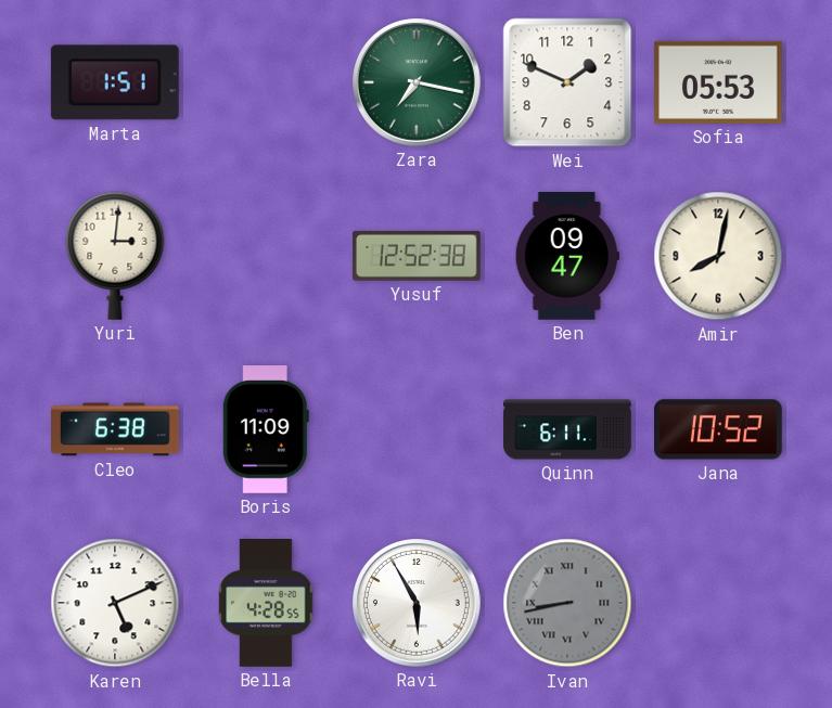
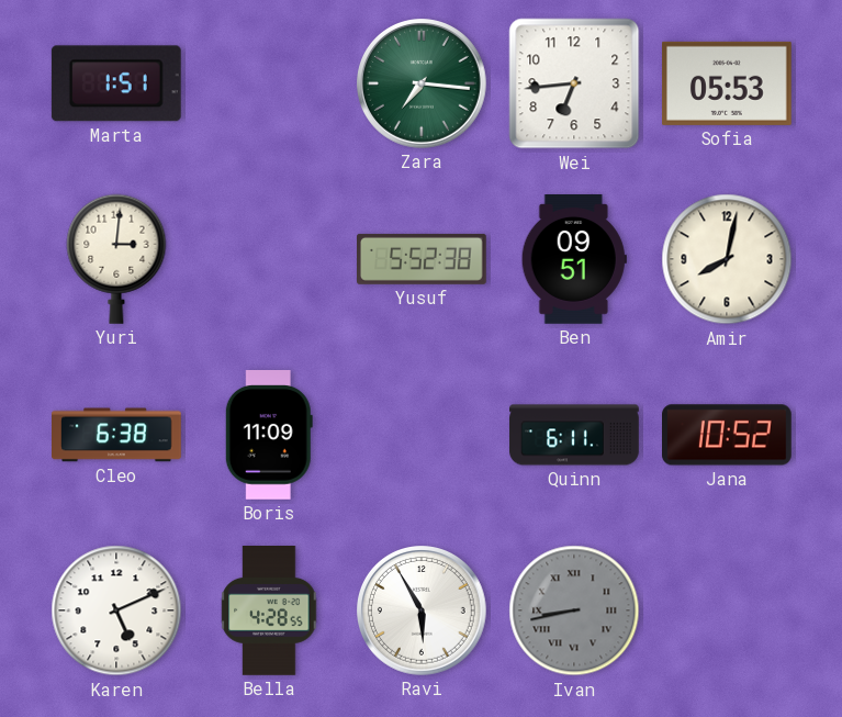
Zara: 7:17 -> 7:16 (423, 85)
Wei: 1:49 -> 6:44 (574, 83)
Yusuf: 12:52 -> 5:52 (423, 259)
Ben: 09:47 -> 09:51 (574, 260)
